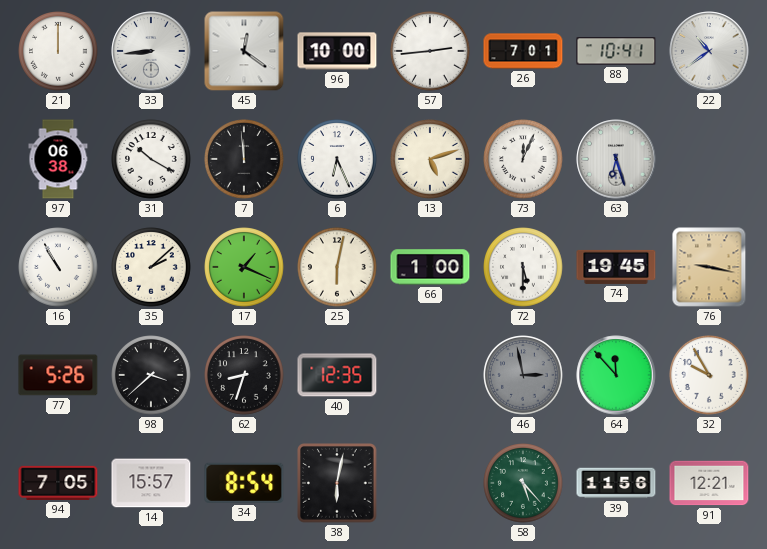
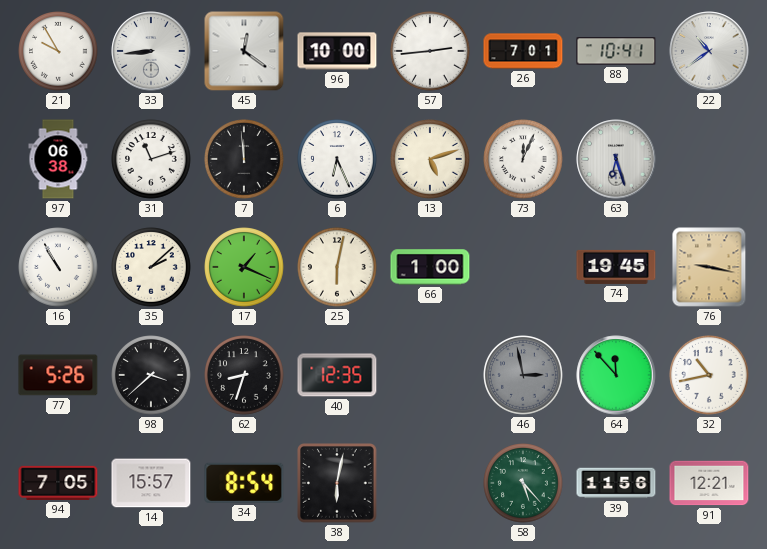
21: 12:00 -> 9:55 (58, 51)
31: 10:20 -> 11:12 (151, 159)
72: 5:30 -> none (523, 267)
32: 9:55 -> 10:43 (709, 375)
